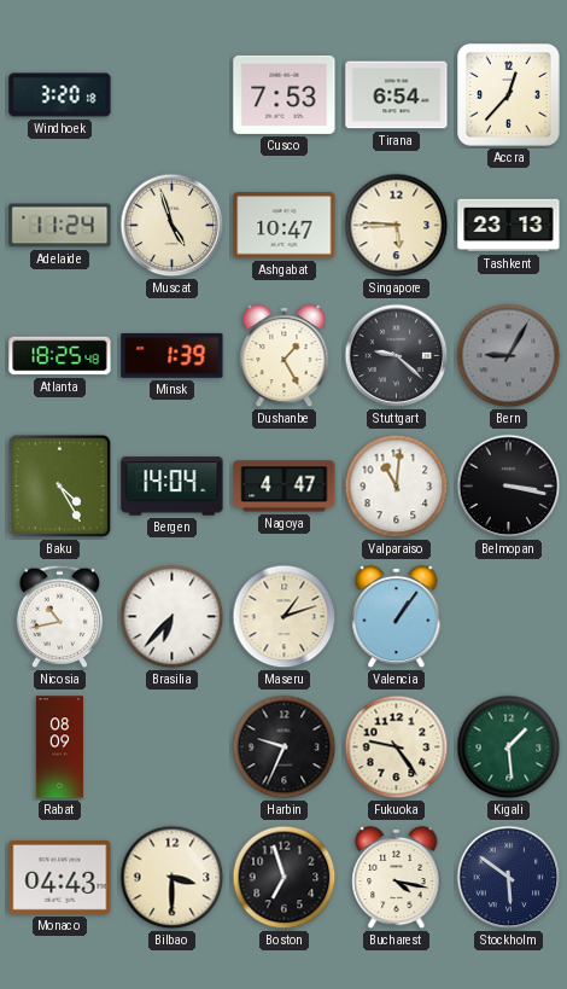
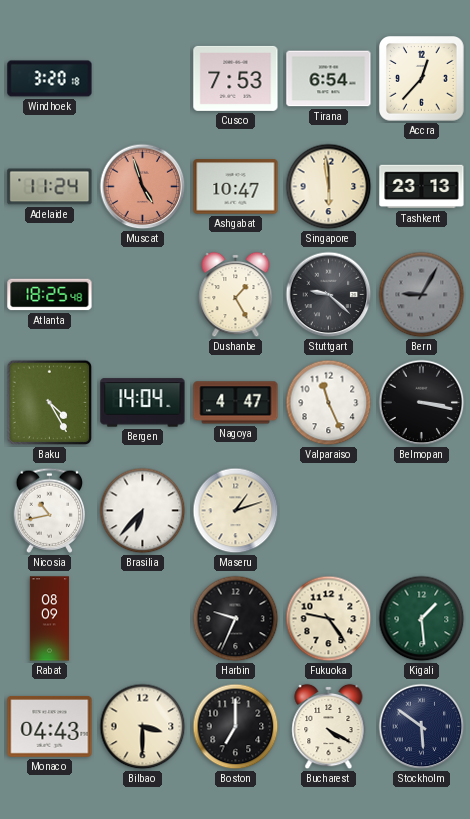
Muscat dial: cream -> salmon (143, 187)
Singapore: 5:45 -> 5:59 (329, 187)
Minsk: 1:39 -> none (173, 355)
Valparaiso: 11:01 -> 11:26 (329, 403)
Valencia: 1:06 -> none (397, 617)
Boston: 6:57 -> 7:00 (236, 727)
Bucharest: 4:17 -> 4:20 (329, 727)
